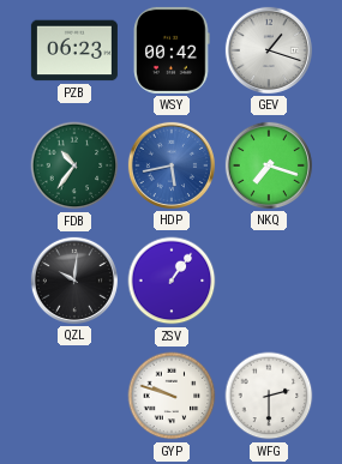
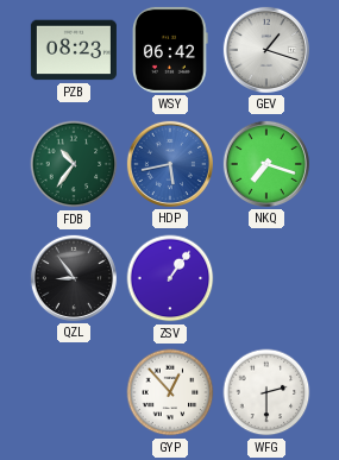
PZB: 06:23 -> 08:23 (74, 50)
WSY: 00:42 -> 06:42 (170, 50)
QZL: 10:01 -> 8:54 (74, 278)
GYP: 9:48 -> 12:53 (170, 392)
